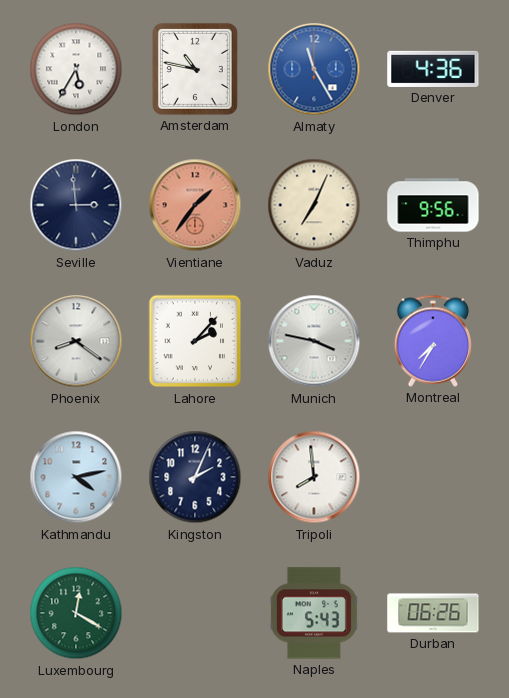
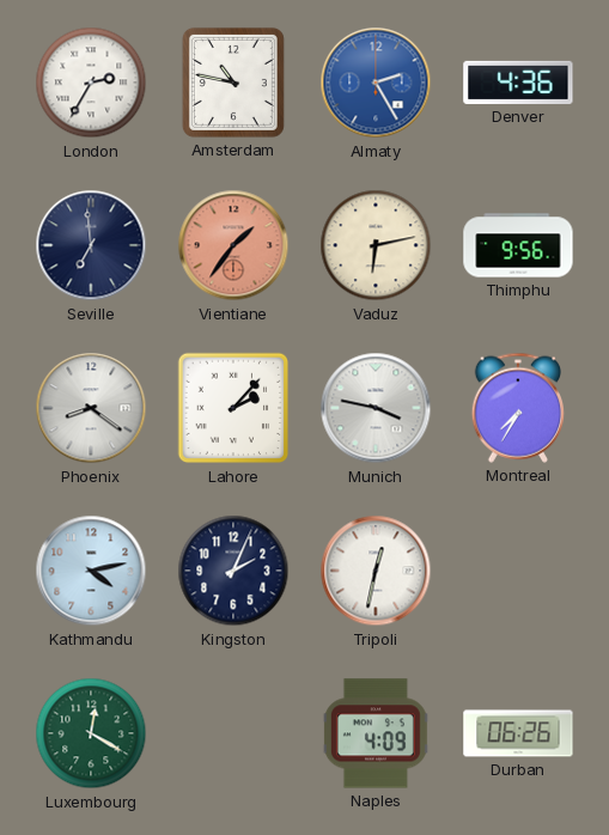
London: 5:35 -> 2:35 (91, 83)
Almaty: 11:25 -> 2:25 (376, 83)
Seville: 2:59 -> 6:59 (91, 245)
Vaduz: 7:04 -> 6:13 (376, 245)
Tripoli: 7:59 -> 12:32 (376, 571)
Naples: 5:43 -> 4:09 (376, 733)
